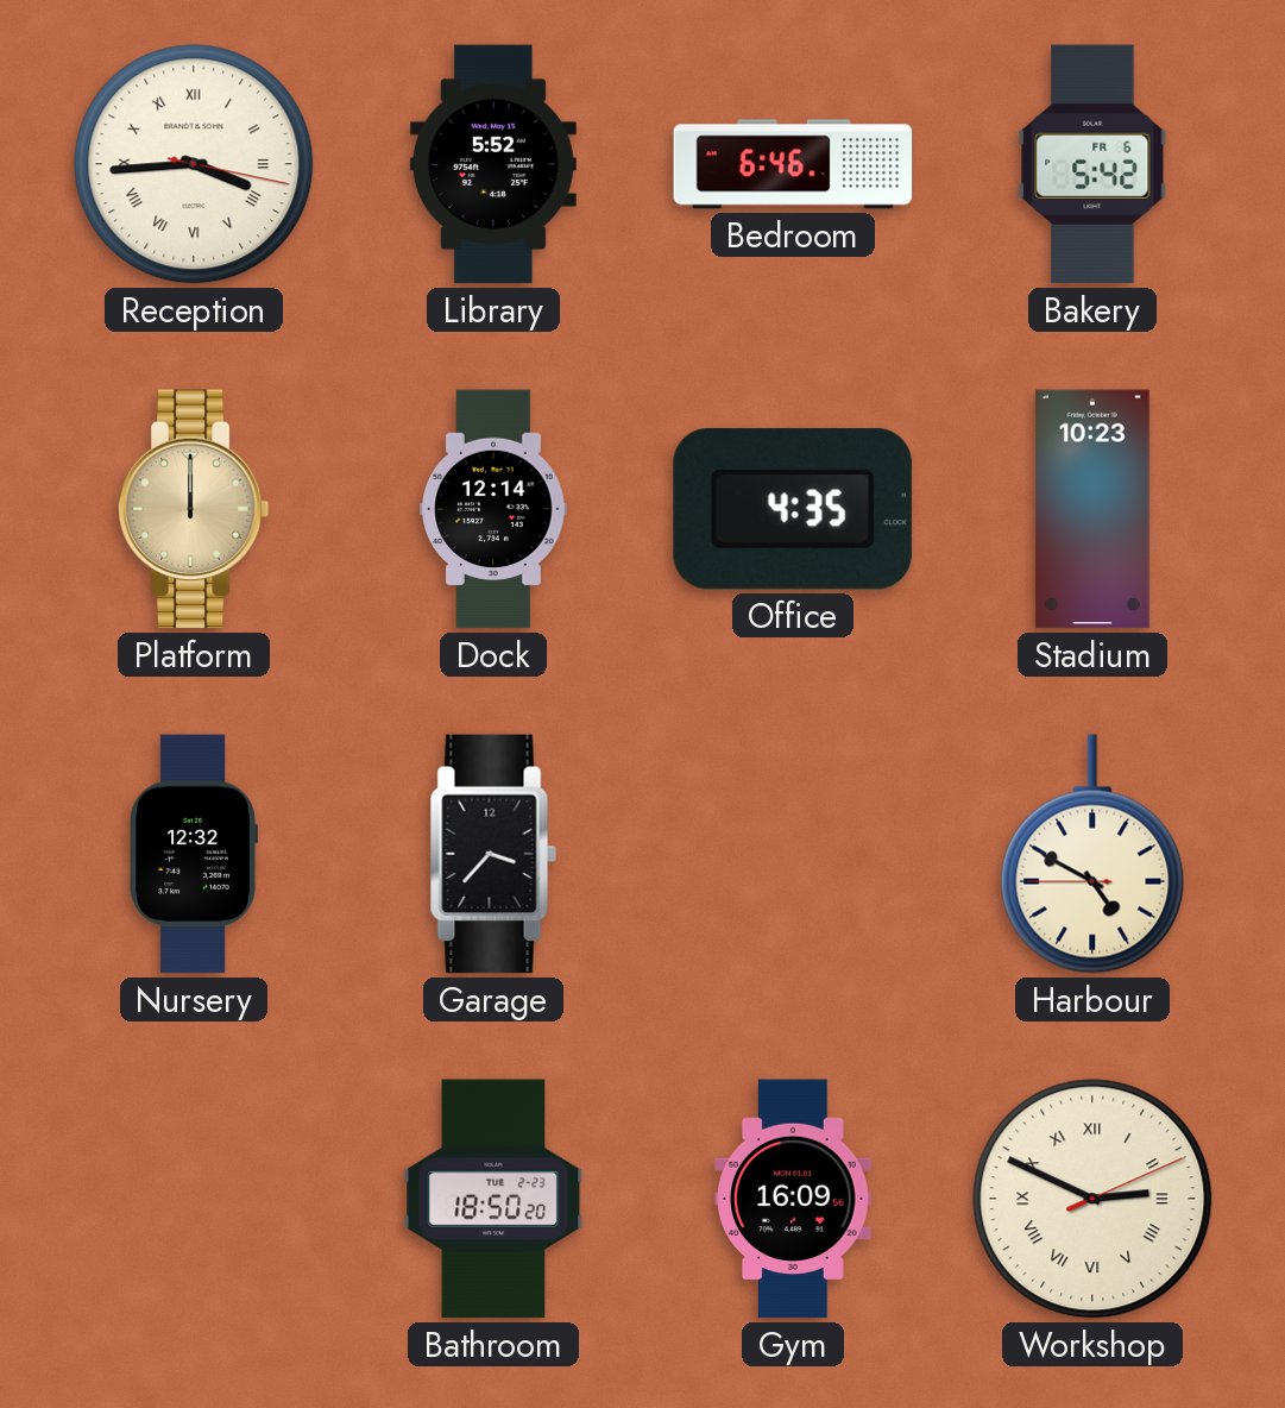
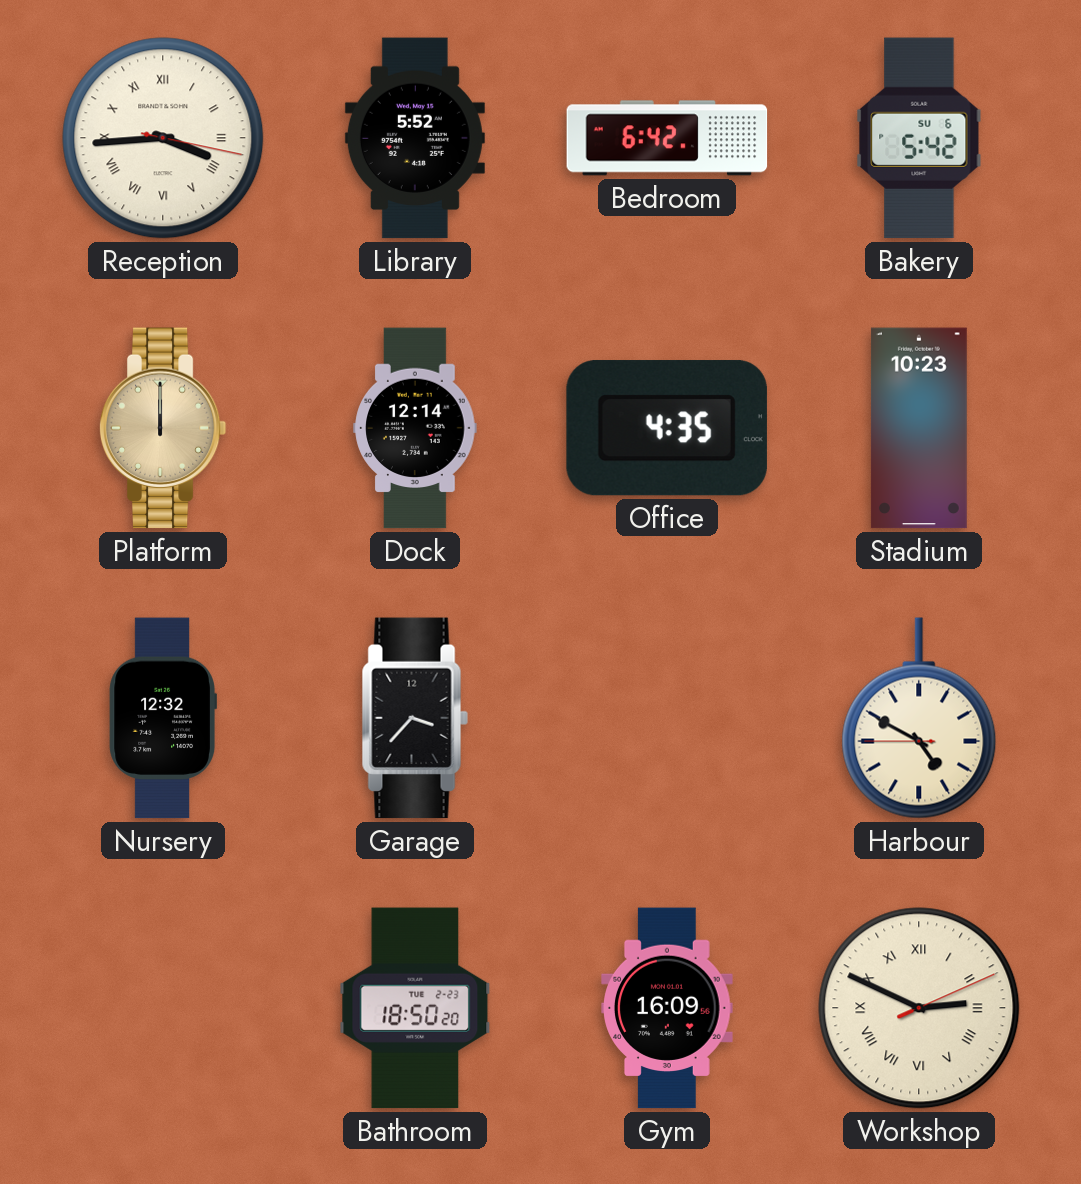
Bedroom: 6:46 -> 6:42 (667, 138)
Bakery date: FR 6 -> SU 6 (919, 138)
